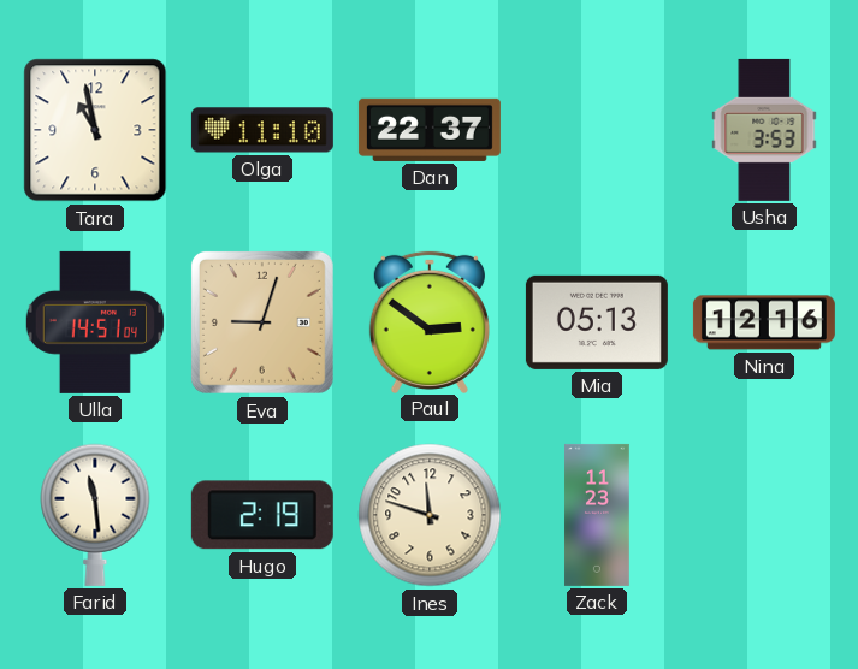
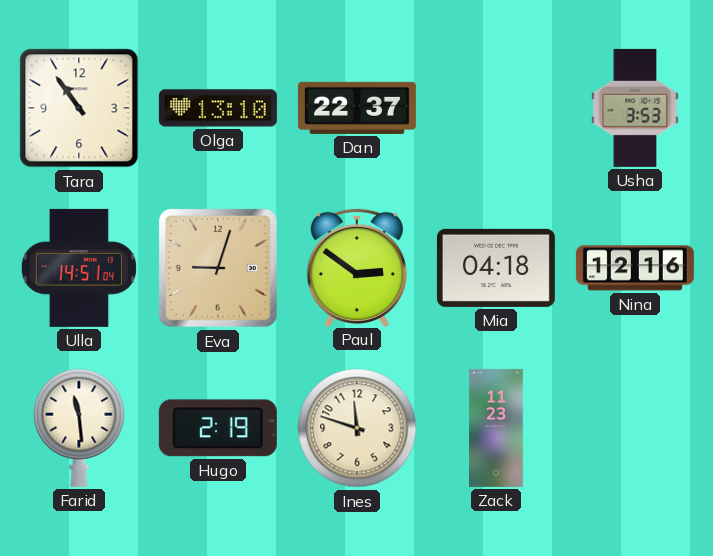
Tara: 10:58 -> 10:54 (79, 108)
Olga: 11:10 -> 13:10 (218, 108)
Mia: 05:13 -> 04:18 (496, 268)
